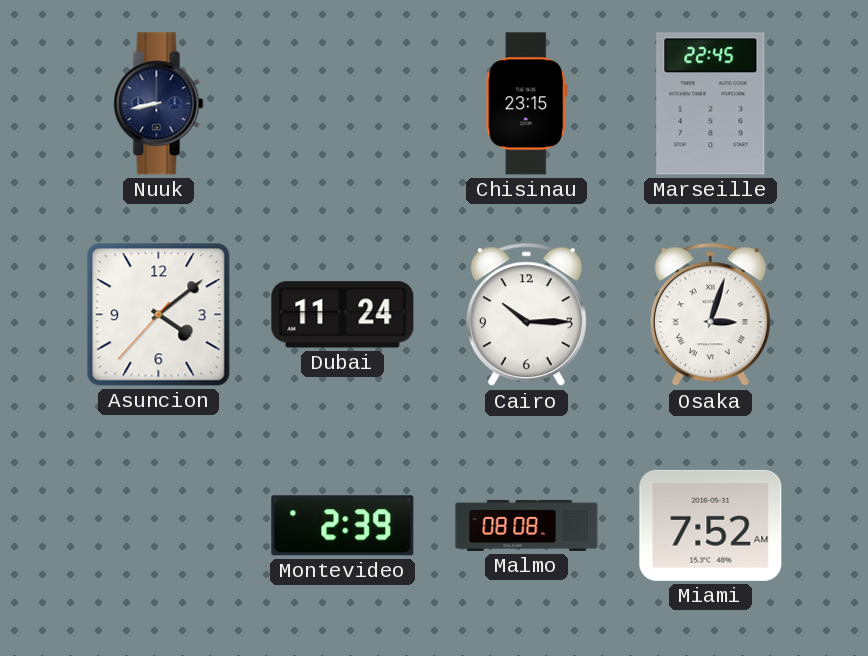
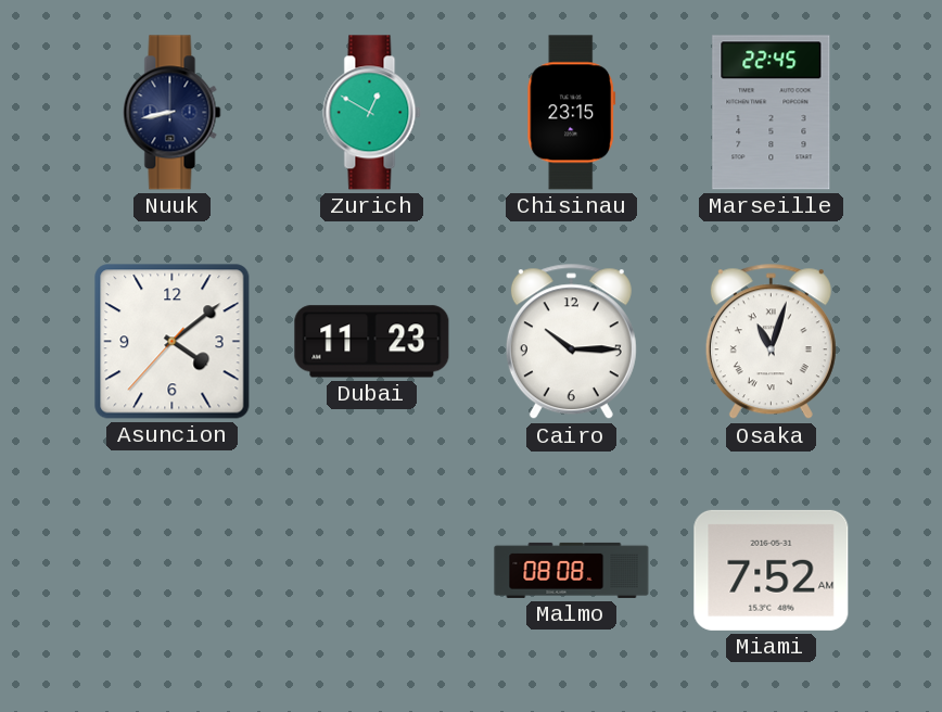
Zurich: none -> 12:50 (372, 113)
Dubai: 11:24 -> 11:23 (372, 342)
Osaka: 3:03 -> 11:03 (771, 342)
Montevideo: 2:39 -> none (343, 526)
